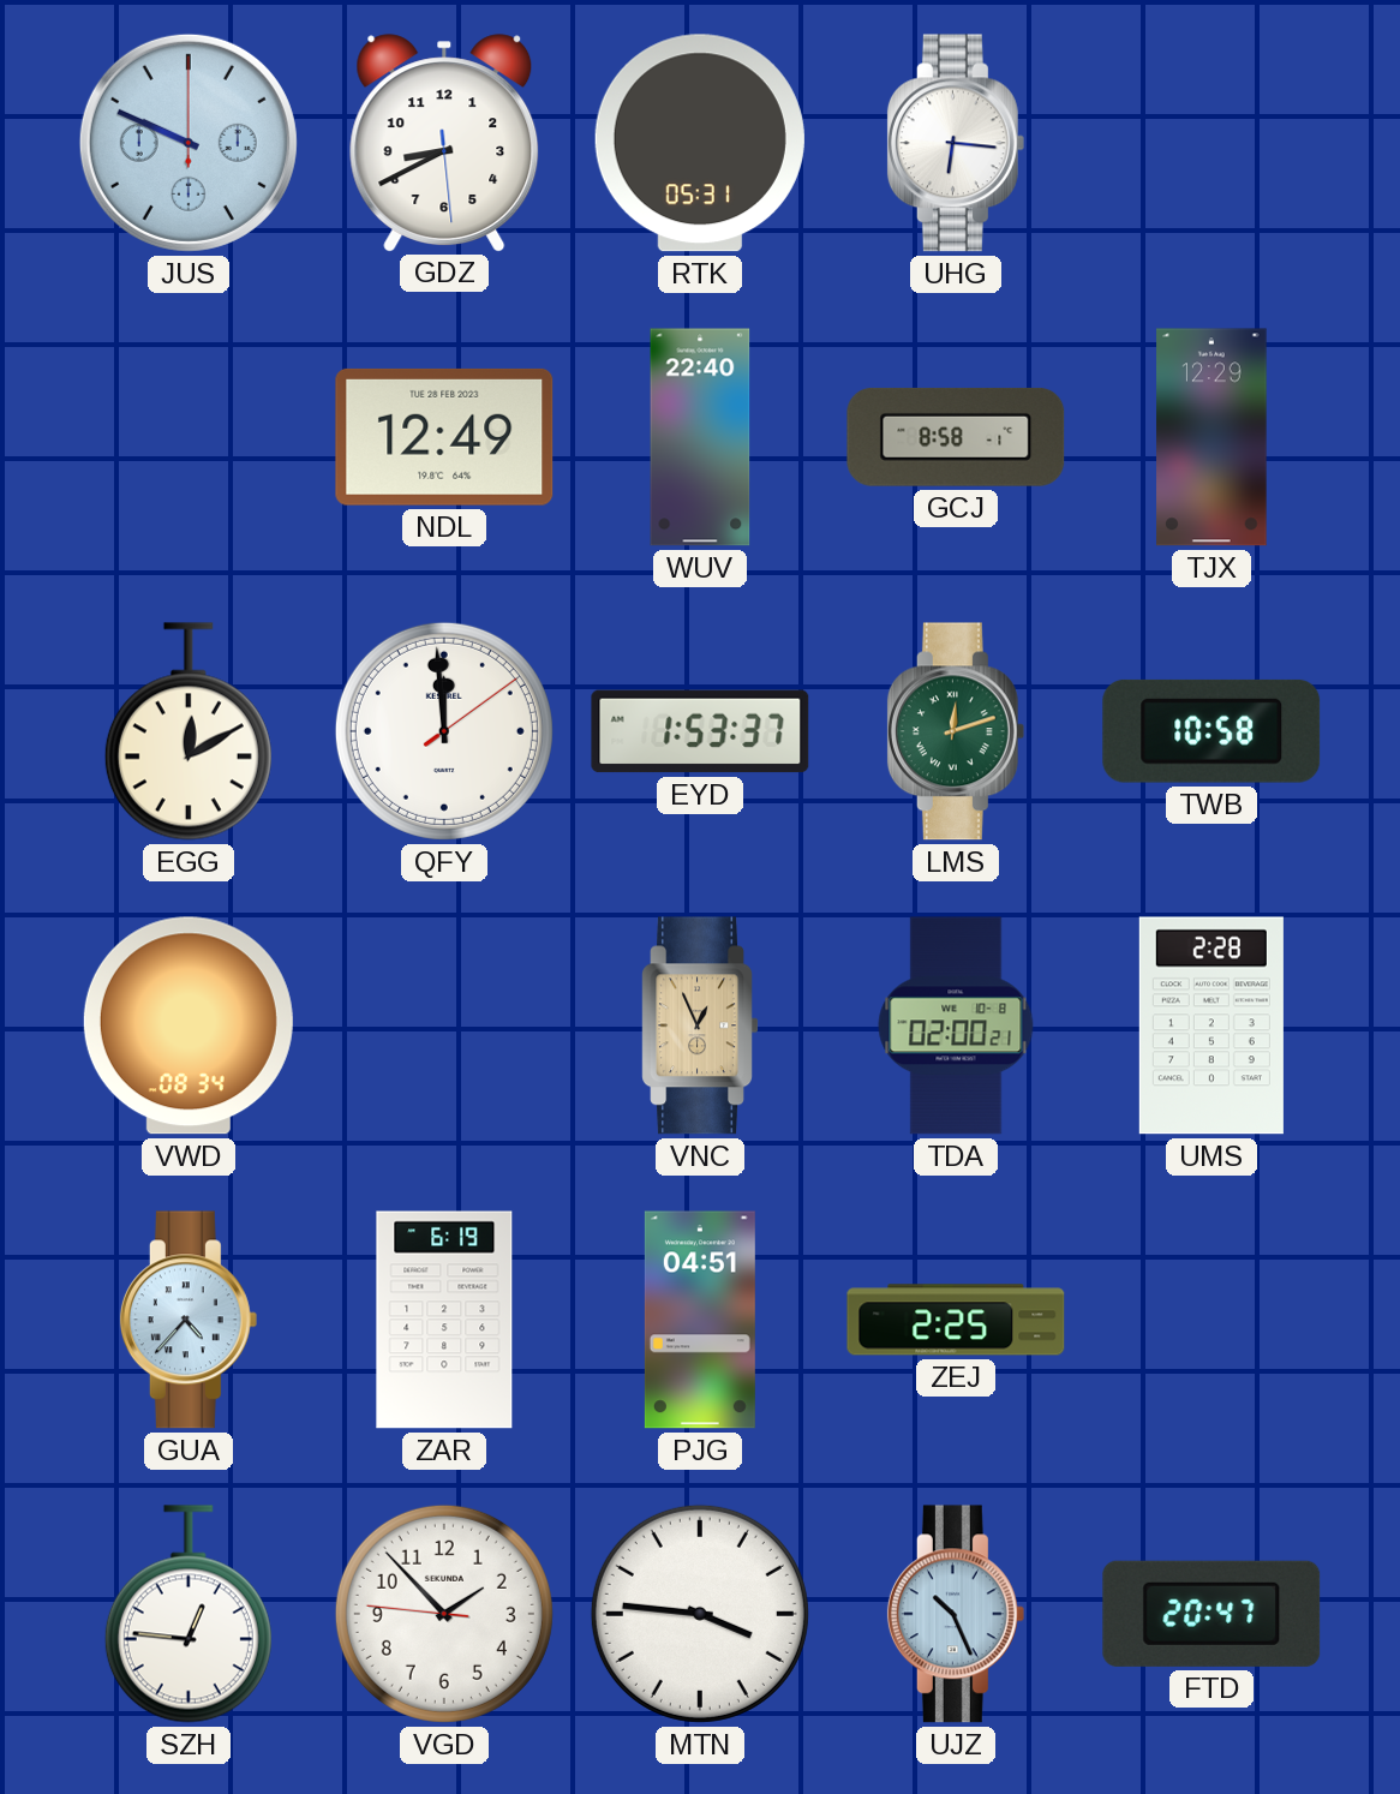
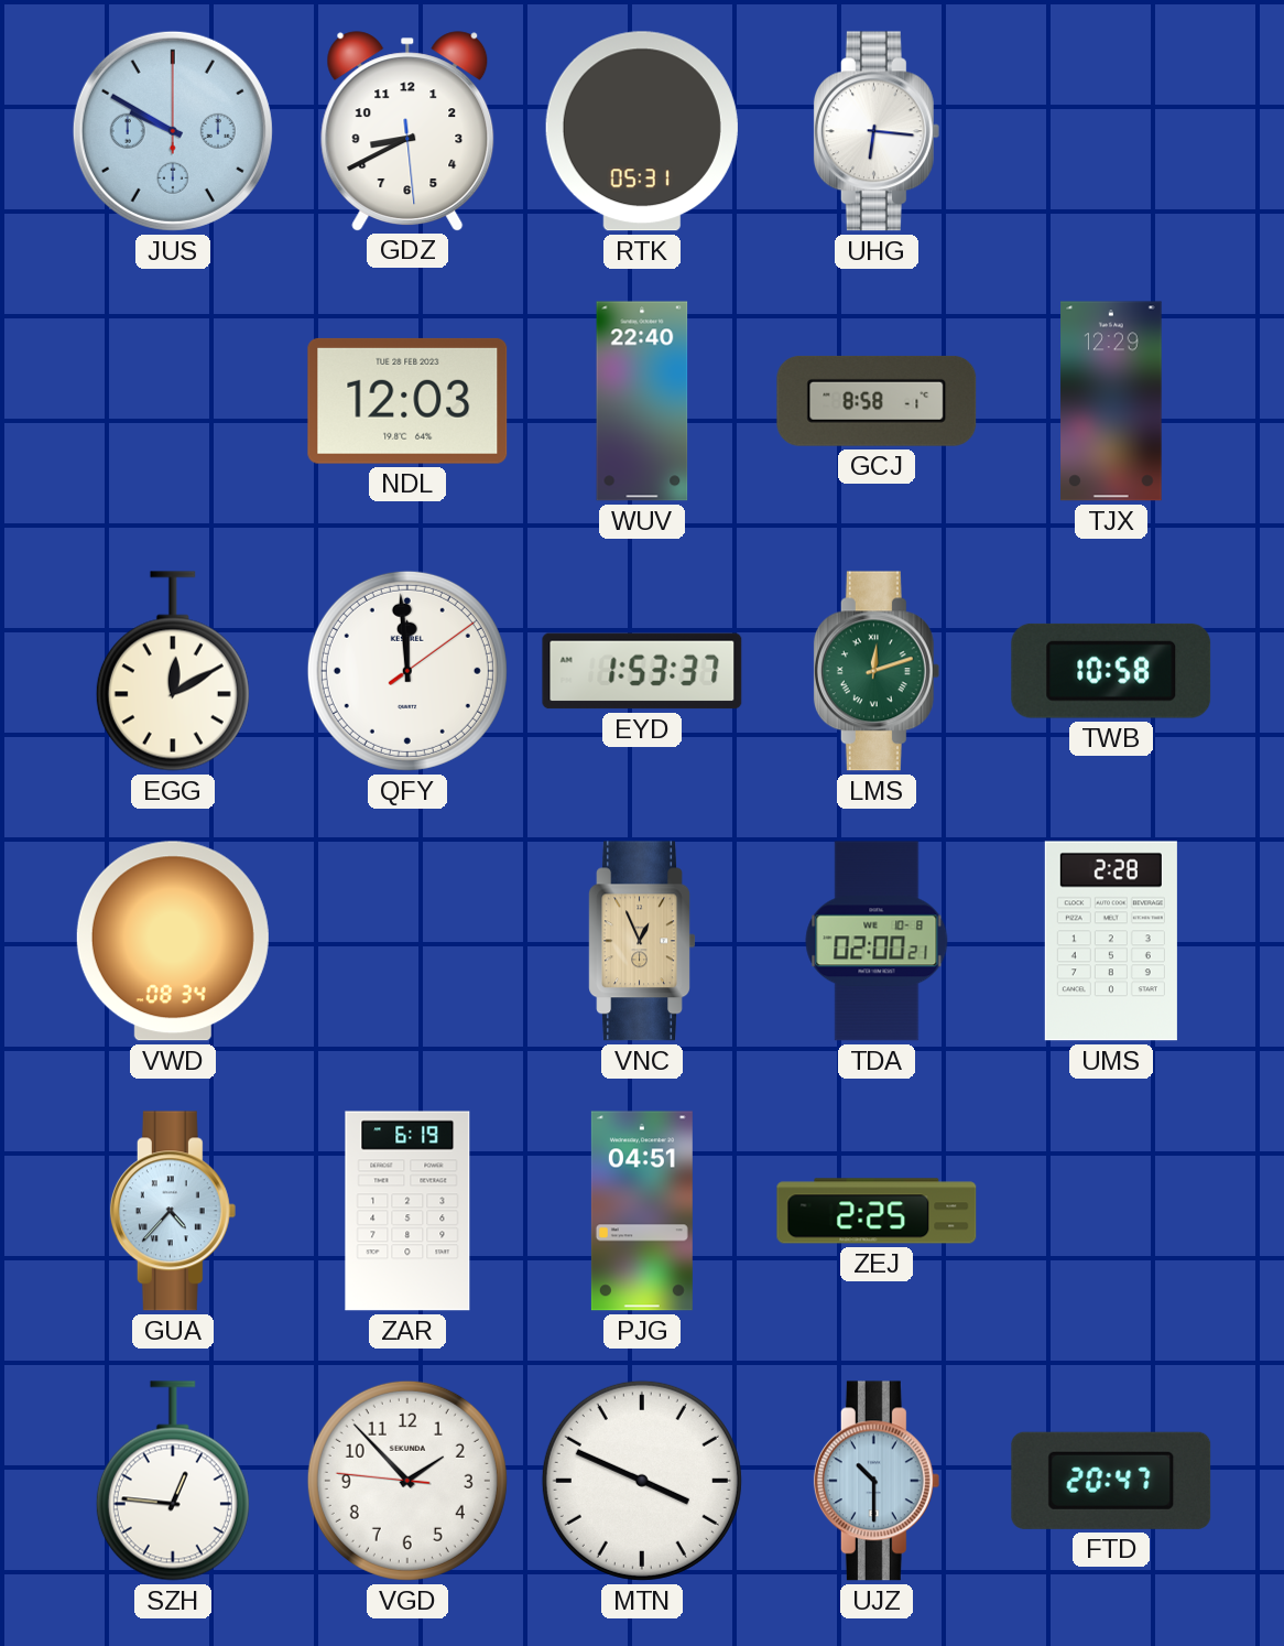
JUS: 9:49 -> 9:50 (173, 131)
NDL: 12:49 -> 12:03 (407, 401)
MTN: 3:46 -> 3:49 (642, 1481)
UJZ: 10:26 -> 10:30 (877, 1481)
